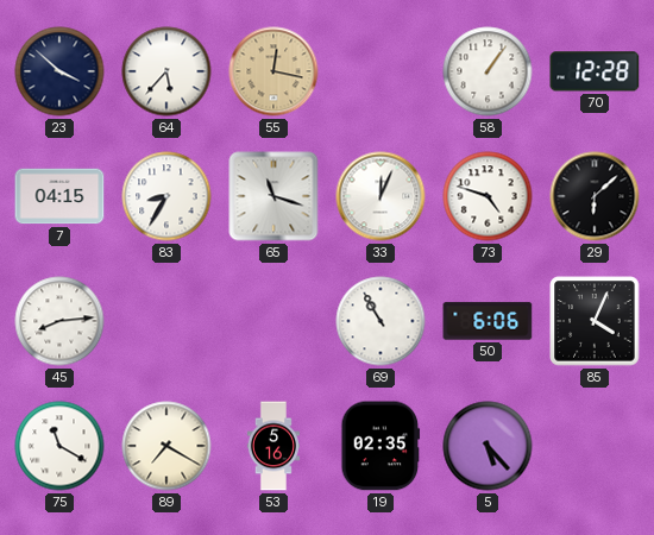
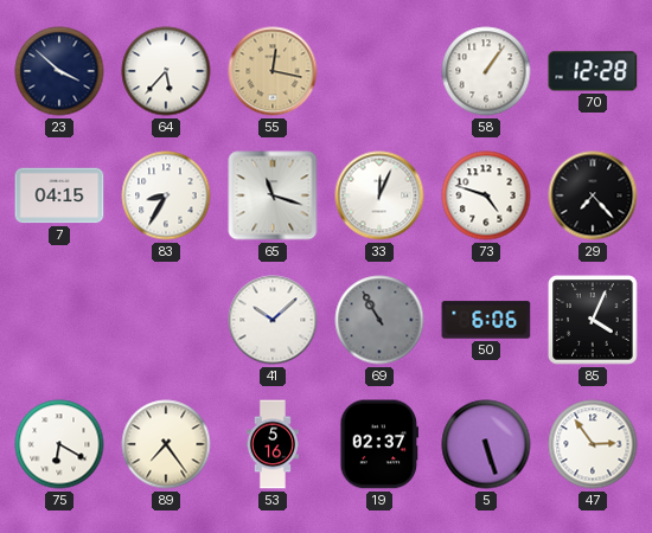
29: 6:08 -> 7:23 (593, 195)
45: 8:14 -> none (59, 321)
41: none -> 10:08 (273, 320)
69 dial: white -> grey (379, 320)
75: 11:20 -> 6:20 (59, 444)
89: 7:20 -> 7:24 (166, 444)
19: 02:35 -> 02:37 (379, 444)
5: 5:23 -> 5:27 (486, 444)
47: none -> 2:54 (593, 444)
